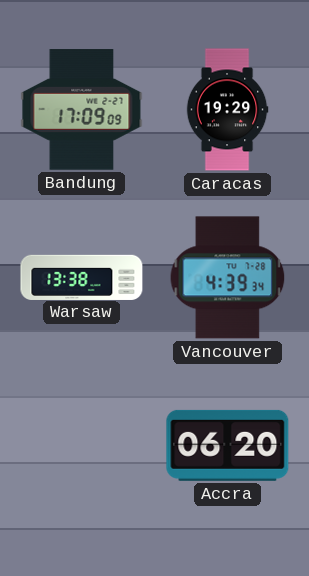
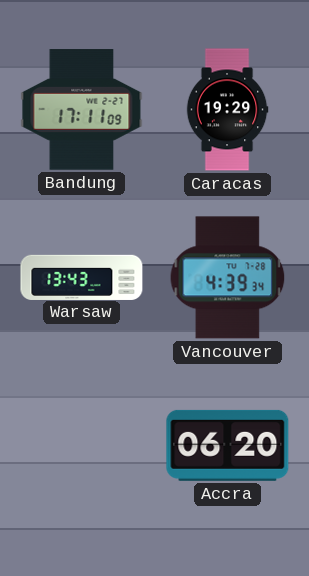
Bandung: 17:09 -> 17:11 (82, 110)
Warsaw: 13:38 -> 13:43 (82, 277)
